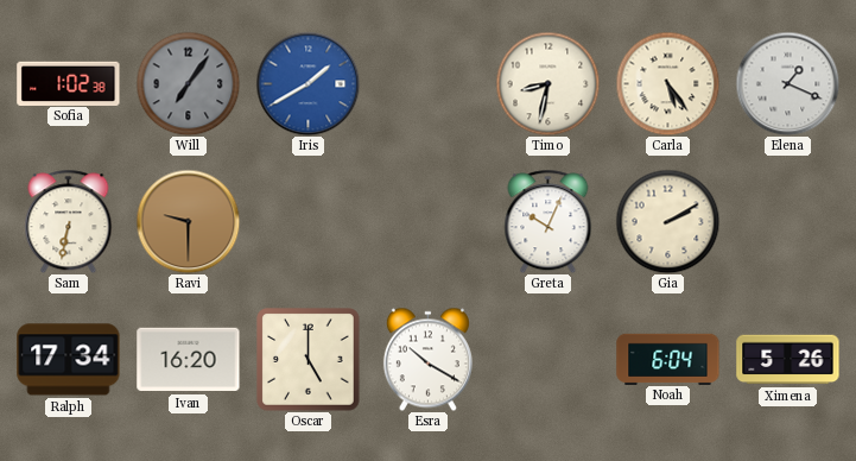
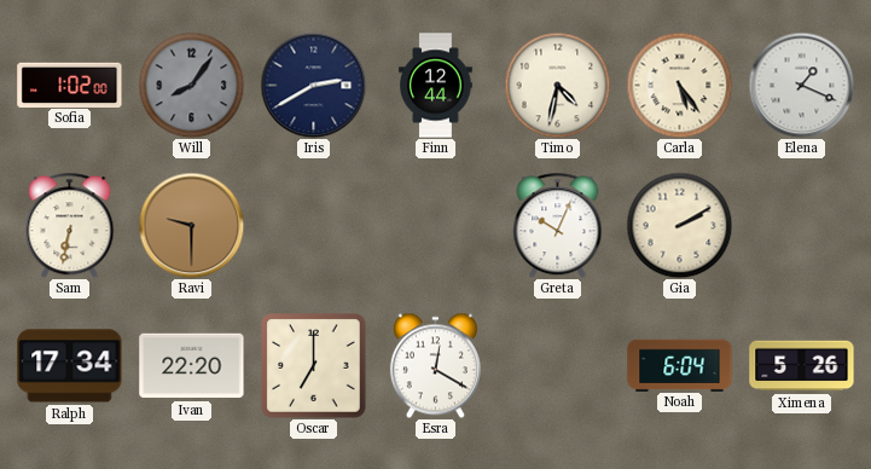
Sofia: 1:02:38 -> 1:02:00 (70, 85)
Will: 7:06 -> 8:06 (191, 85)
Iris: 1:40 -> 2:40 (313, 85)
Iris dial: blue -> navy (313, 85)
Finn: none -> 12:44 (436, 86)
Timo: 8:32 -> 4:32 (557, 85)
Ivan: 16:20 -> 22:20 (192, 366)
Oscar: 5:00 -> 7:00 (314, 366)
Esra: 10:20 -> 12:20 (435, 365)
